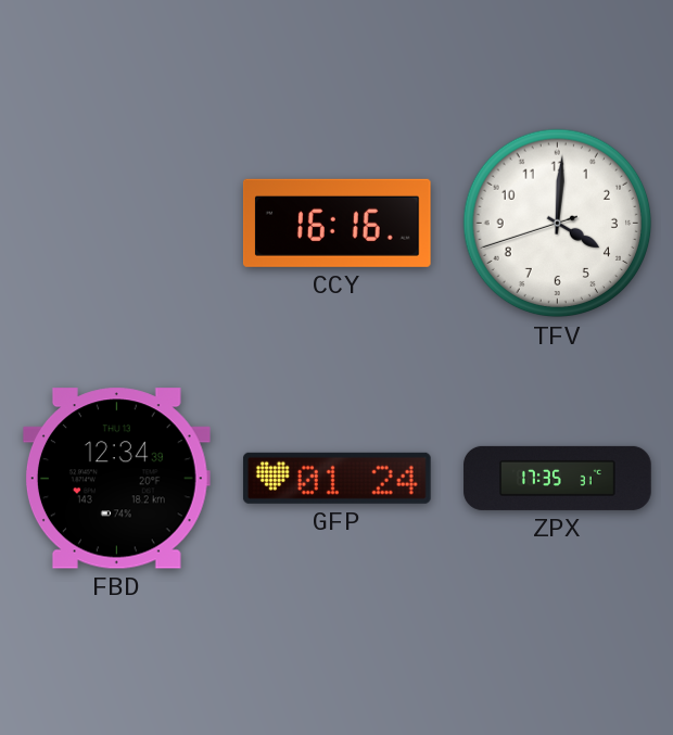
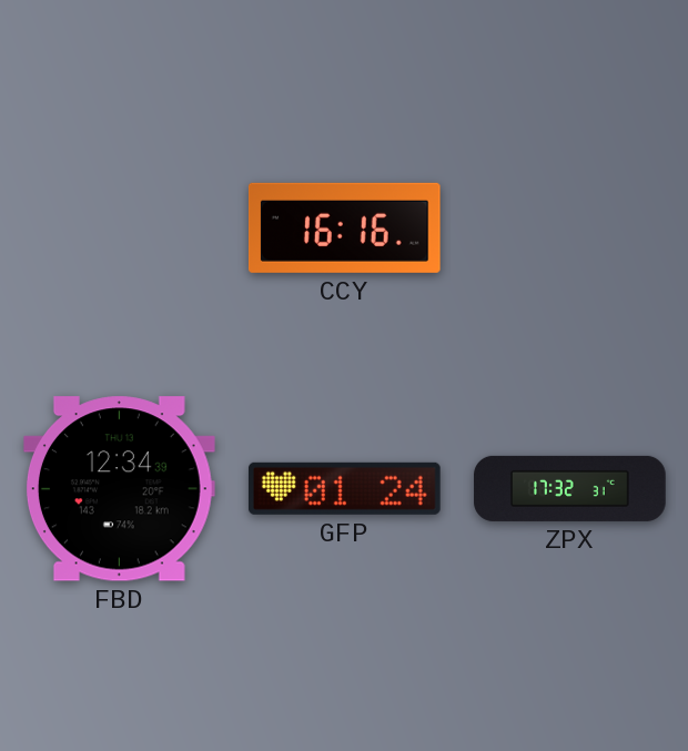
TFV: 4:00 -> none (558, 224)
ZPX: 17:35 -> 17:32 (570, 488)
